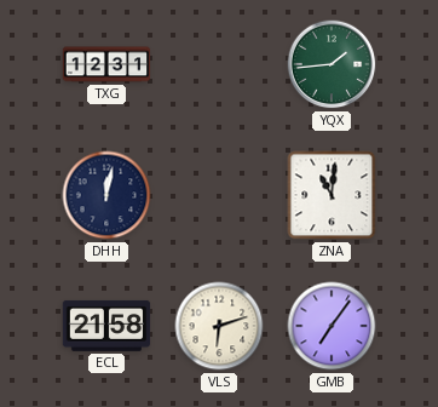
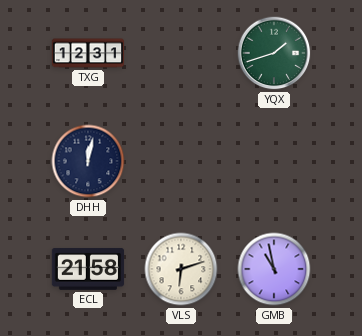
YQX: 1:44 -> 1:42 (274, 53)
ZNA: 11:01 -> none (332, 195)
GMB: 7:06 -> 10:58 (274, 269)
